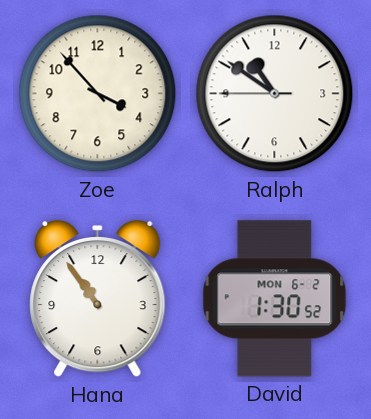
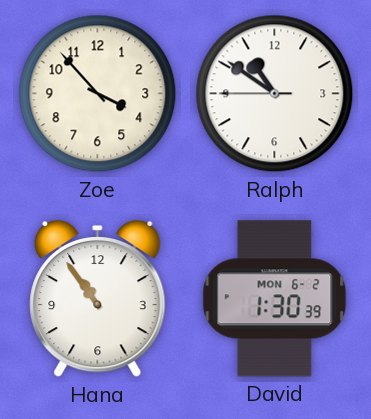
David: 1:30:52 -> 1:30:39 (275, 299)
